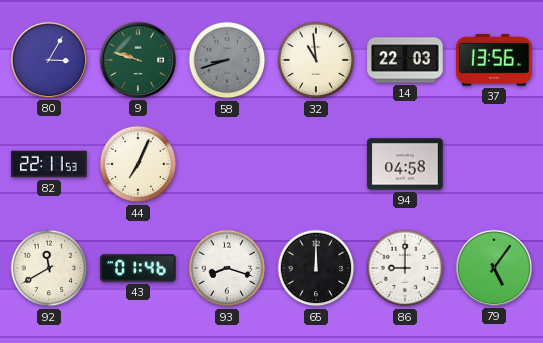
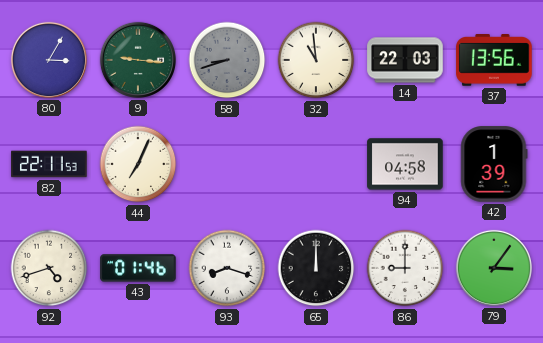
9: 9:48 -> 9:16 (138, 60)
42: none -> 1:39 (494, 164)
92: 11:40 -> 4:42 (49, 268)
79: 5:06 -> 3:06 (494, 268)
